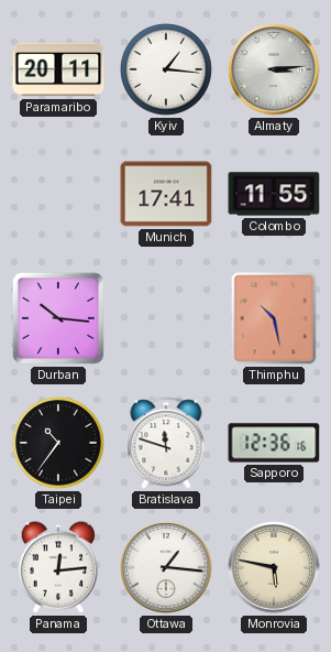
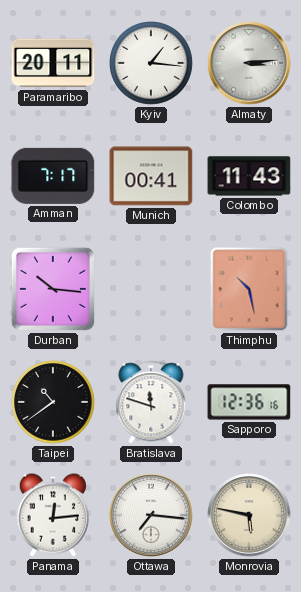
Amman: none -> 7:17 (53, 176)
Munich: 17:41 -> 00:41 (151, 176)
Colombo: 11:55 -> 11:43 (249, 176)
Taipei: 10:36 -> 10:39 (54, 403)
Ottawa: 1:16 -> 7:16 (151, 515)
